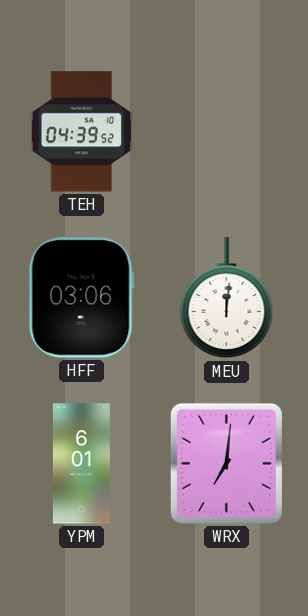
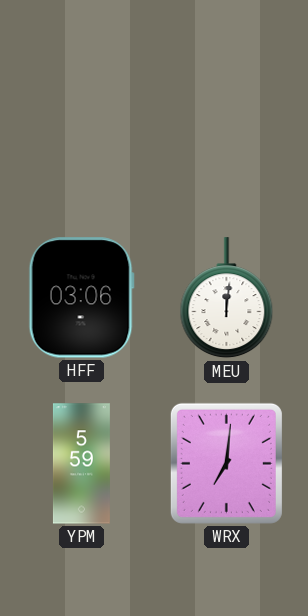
TEH: 04:39 -> none (82, 132)
YPM: 6:01 -> 5:59 (81, 464)
